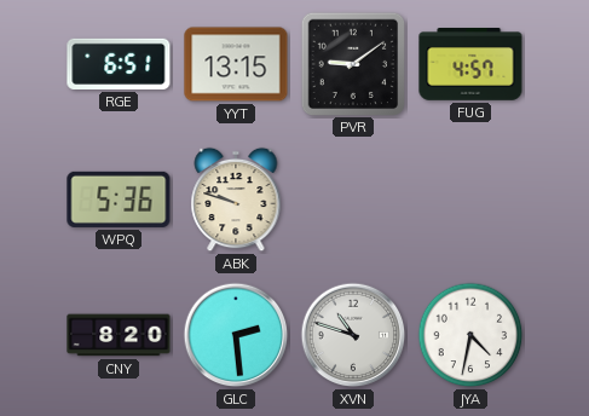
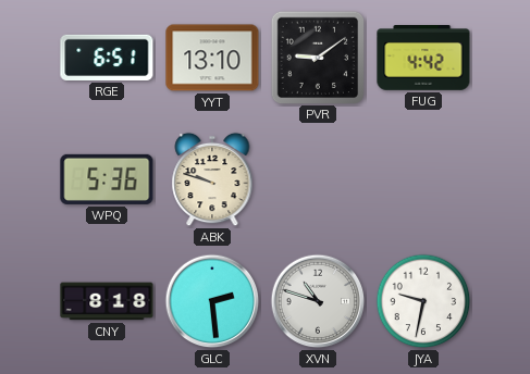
YYT: 13:15 -> 13:10 (212, 58)
FUG: 4:57 -> 4:42 (423, 59)
CNY: 8:20 -> 8:18 (107, 301)
JYA: 4:32 -> 9:32 (423, 301)
